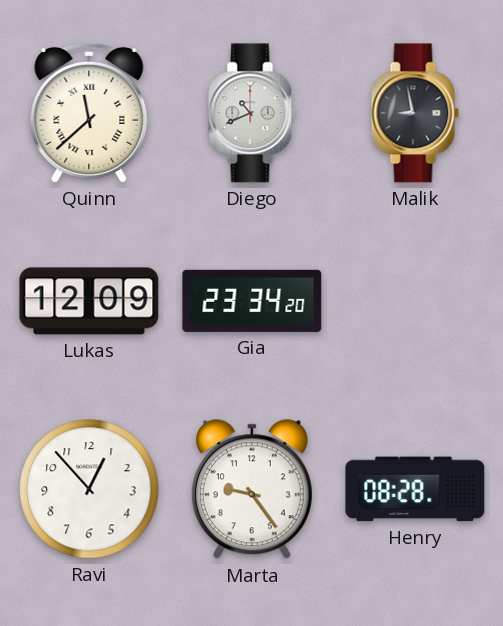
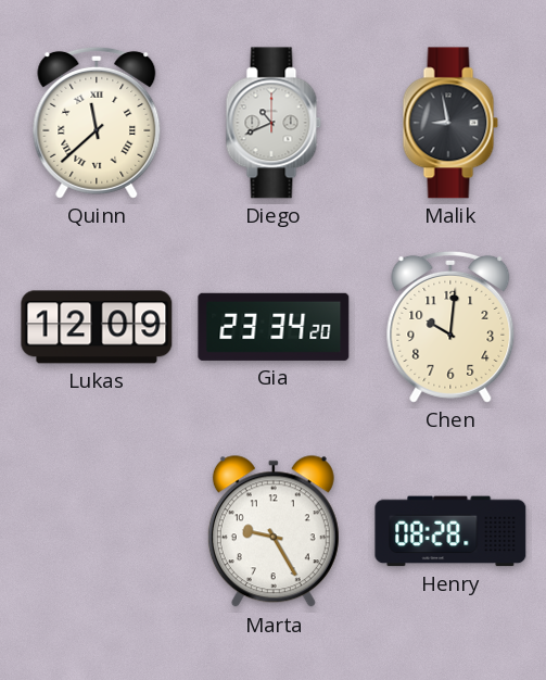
Chen: none -> 10:01 (450, 327)
Ravi: 12:53 -> none (89, 489)
Marta: 9:24 -> 9:25 (274, 532)
